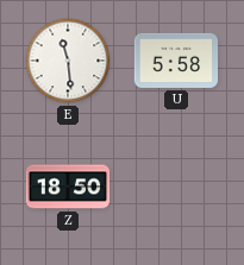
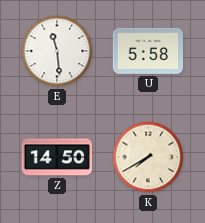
Z: 18:50 -> 14:50 (57, 157)
K: none -> 7:40 (148, 157)
